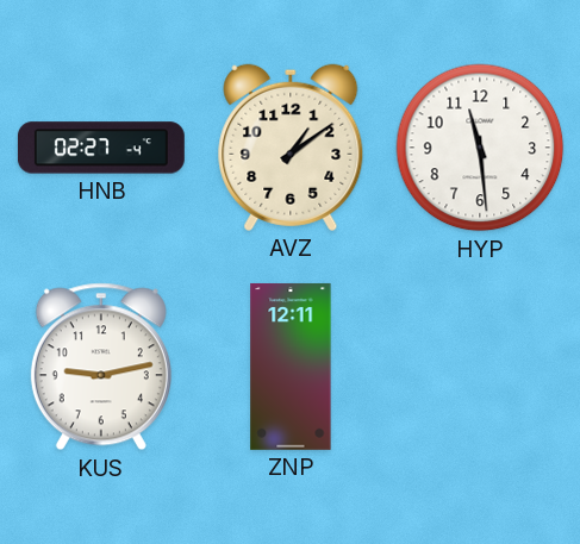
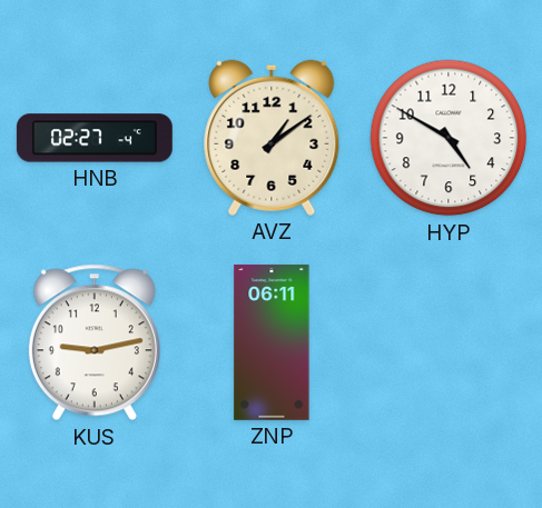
HYP: 11:29 -> 4:50 (449, 138)
ZNP: 12:11 -> 06:11 (272, 342)
